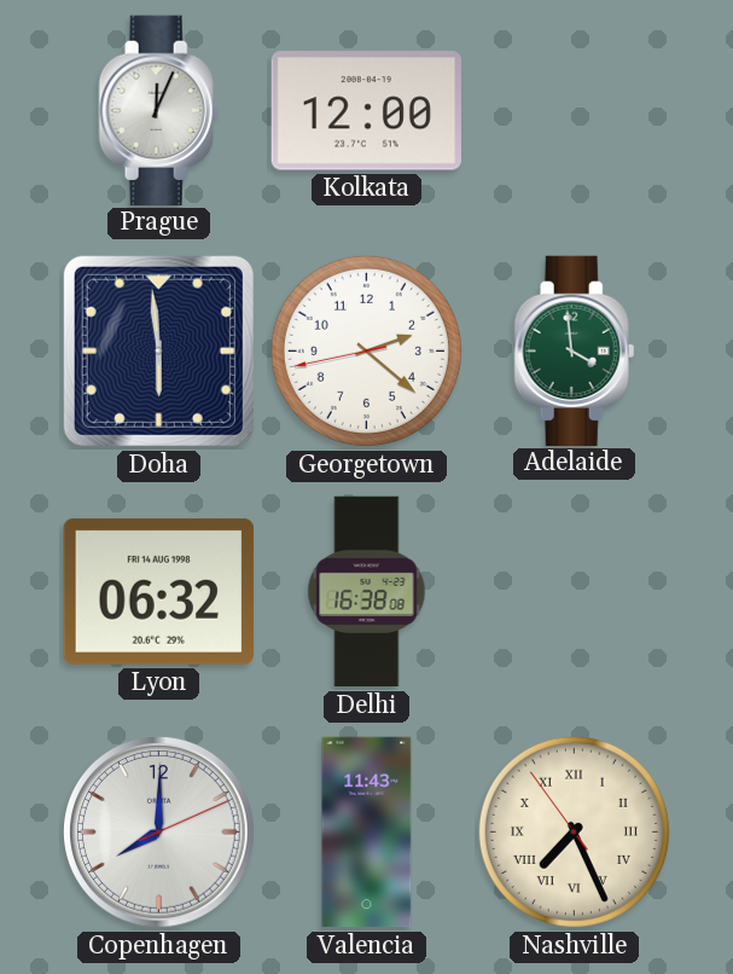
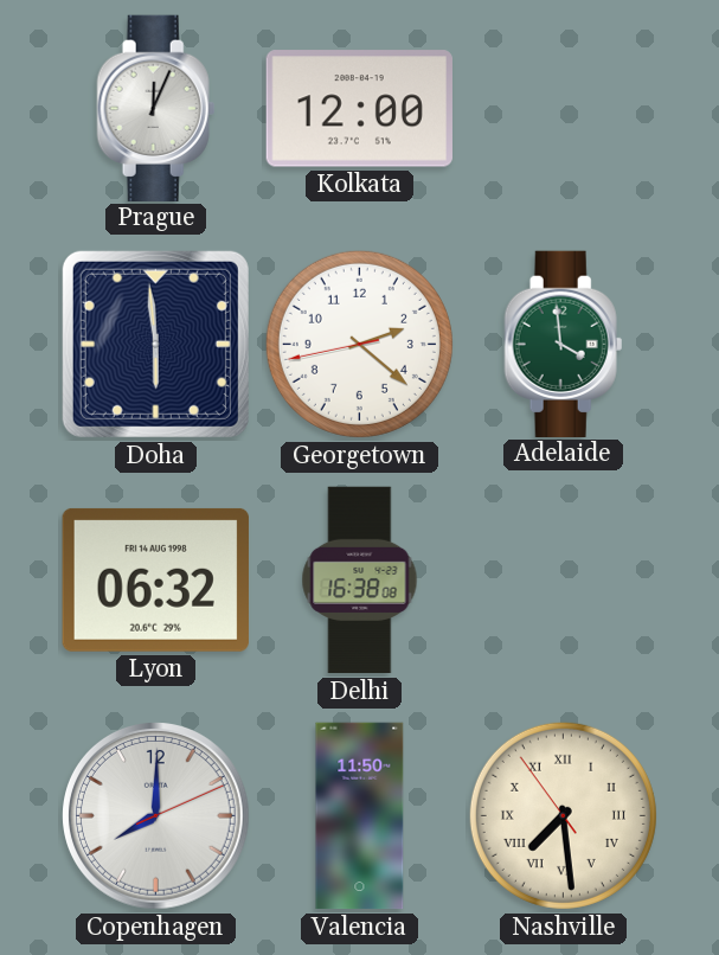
Valencia: 11:43 -> 11:50 (360, 816)
Nashville: 7:25 -> 7:28 (563, 815)
